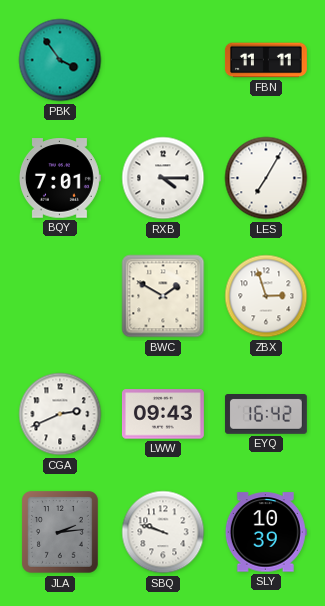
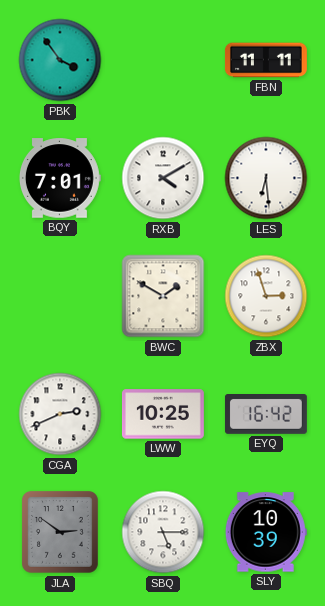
RXB: 4:15 -> 4:10 (163, 178)
LES: 7:05 -> 6:29 (266, 178)
LWW: 09:43 -> 10:25 (163, 414)
JLA: 2:14 -> 2:51 (60, 532)
SBQ: 9:48 -> 5:15 (163, 532)
